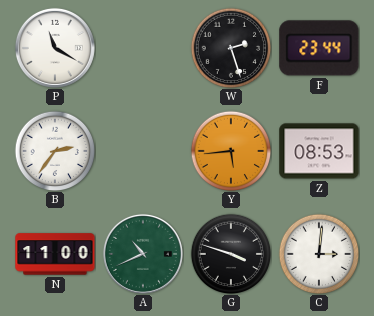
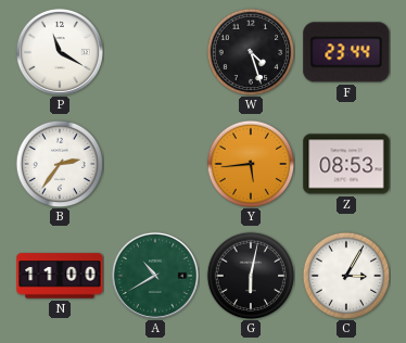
W: 2:27 -> 4:27 (251, 52)
A: 10:41 -> 10:40 (155, 276)
G: 3:48 -> 6:02 (251, 276)
C: 3:01 -> 3:05 (346, 276)
